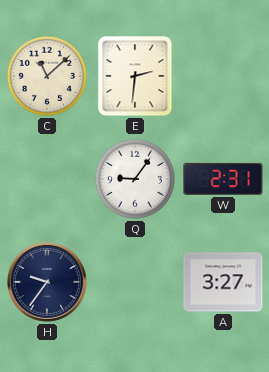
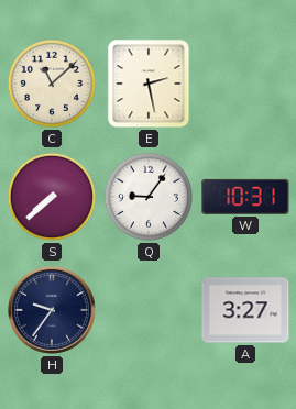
E: 2:31 -> 2:28 (149, 84)
S: none -> 7:38 (52, 197)
W: 2:31 -> 10:31 (245, 197)
